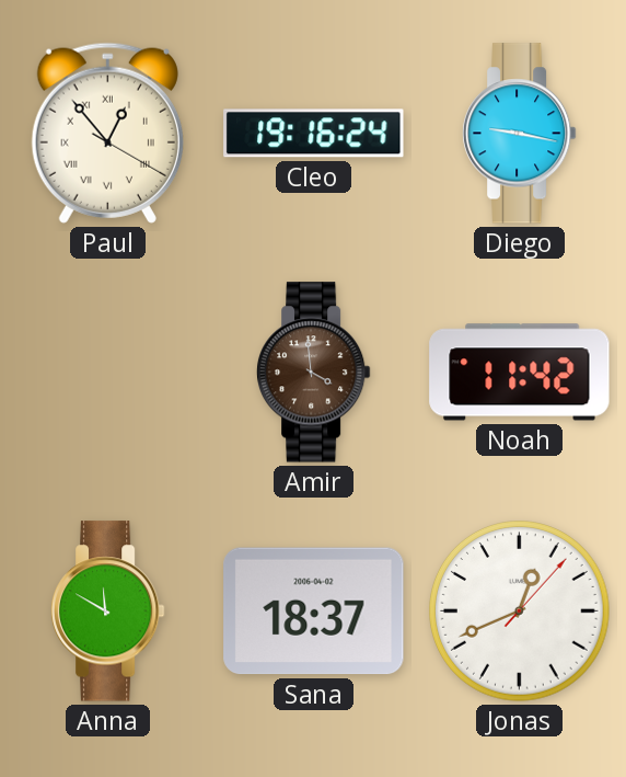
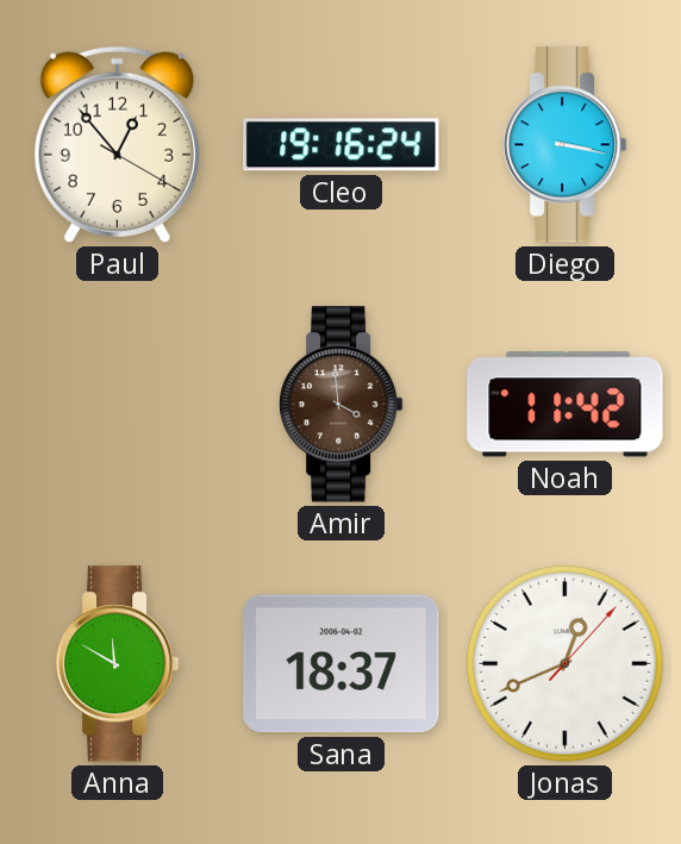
Paul numerals: Roman -> Arabic (117, 144)
Diego: 9:17 -> 3:17 (564, 145)
